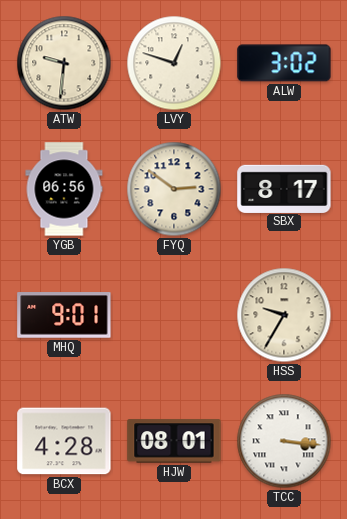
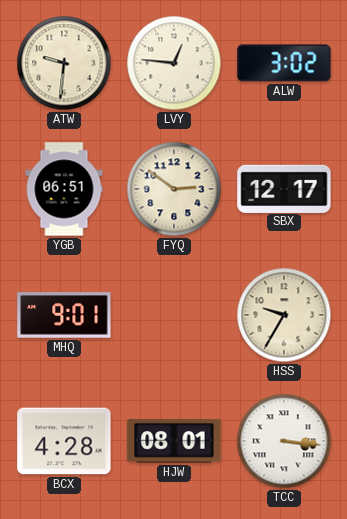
LVY: 12:48 -> 12:46 (174, 63)
YGB: 06:56 -> 06:51 (64, 189)
SBX: 8:17 -> 12:17 (284, 188)
